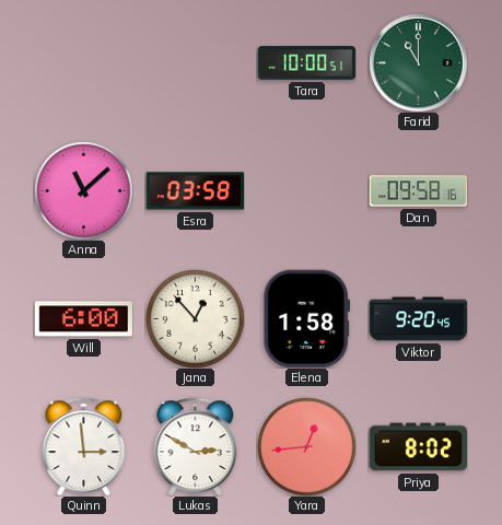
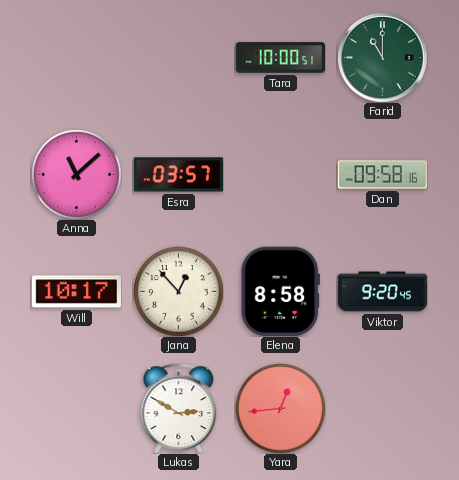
Esra: 03:58 -> 03:57 (178, 175)
Will: 6:00 -> 10:17 (76, 292)
Elena: 1:58 -> 8:58 (280, 291)
Quinn: 2:59 -> none (84, 446)
Priya: 8:02 -> none (418, 447)
